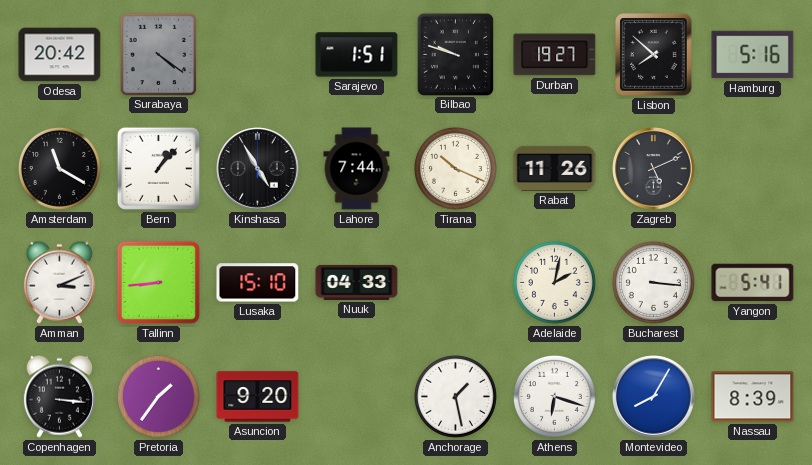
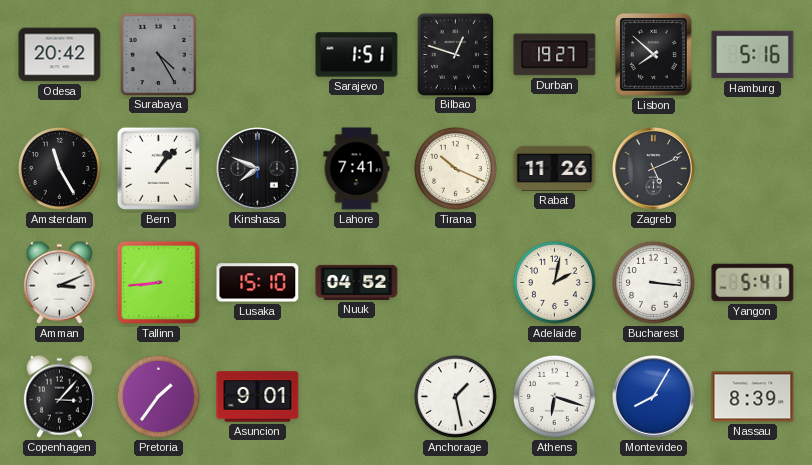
Surabaya: 4:21 -> 4:25 (158, 54)
Bilbao: 9:48 -> 12:48 (455, 54)
Amsterdam: 11:20 -> 11:25 (59, 168)
Kinshasa: 4:55 -> 7:49 (258, 169)
Lahore: 7:44 -> 7:41 (357, 169)
Nuuk: 04:33 -> 04:52 (357, 282)
Copenhagen: 3:16 -> 3:07 (59, 396)
Asuncion: 9:20 -> 9:01 (258, 397)
